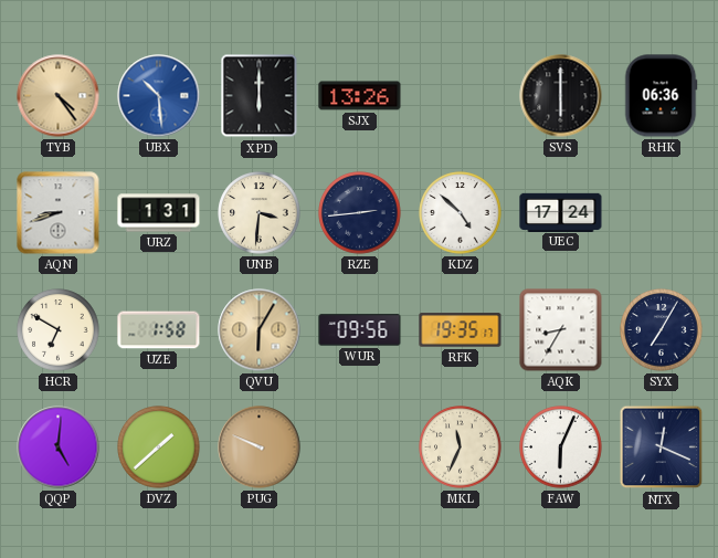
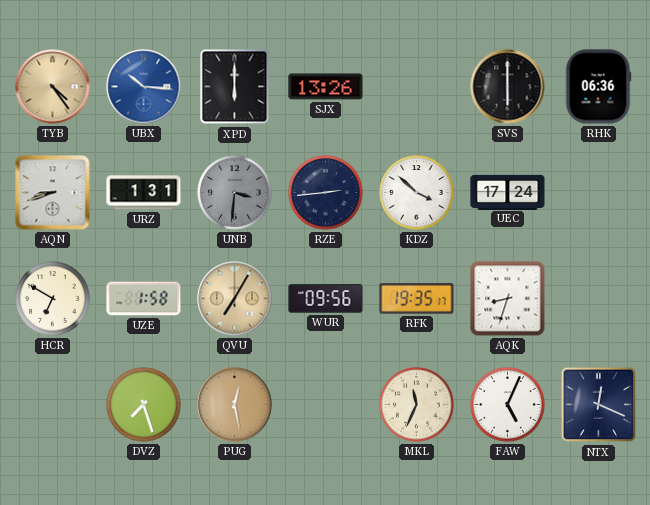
UBX: 10:29 -> 10:16 (144, 87)
UNB dial: cream -> grey (235, 193)
KDZ: 4:52 -> 3:52 (417, 193)
QVU: 6:05 -> 7:05 (235, 299)
AQK: 8:35 -> 8:33 (508, 299)
SYX: 7:05 -> none (662, 330)
QQP: 5:01 -> none (59, 448)
DVZ: 1:38 -> 7:27 (144, 405)
PUG: 9:49 -> 12:28 (235, 405)
FAW: 6:04 -> 5:04 (508, 405)
